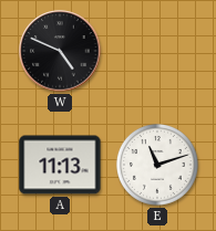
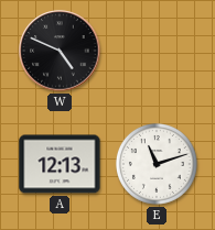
A: 11:13 -> 12:13 (60, 164)
